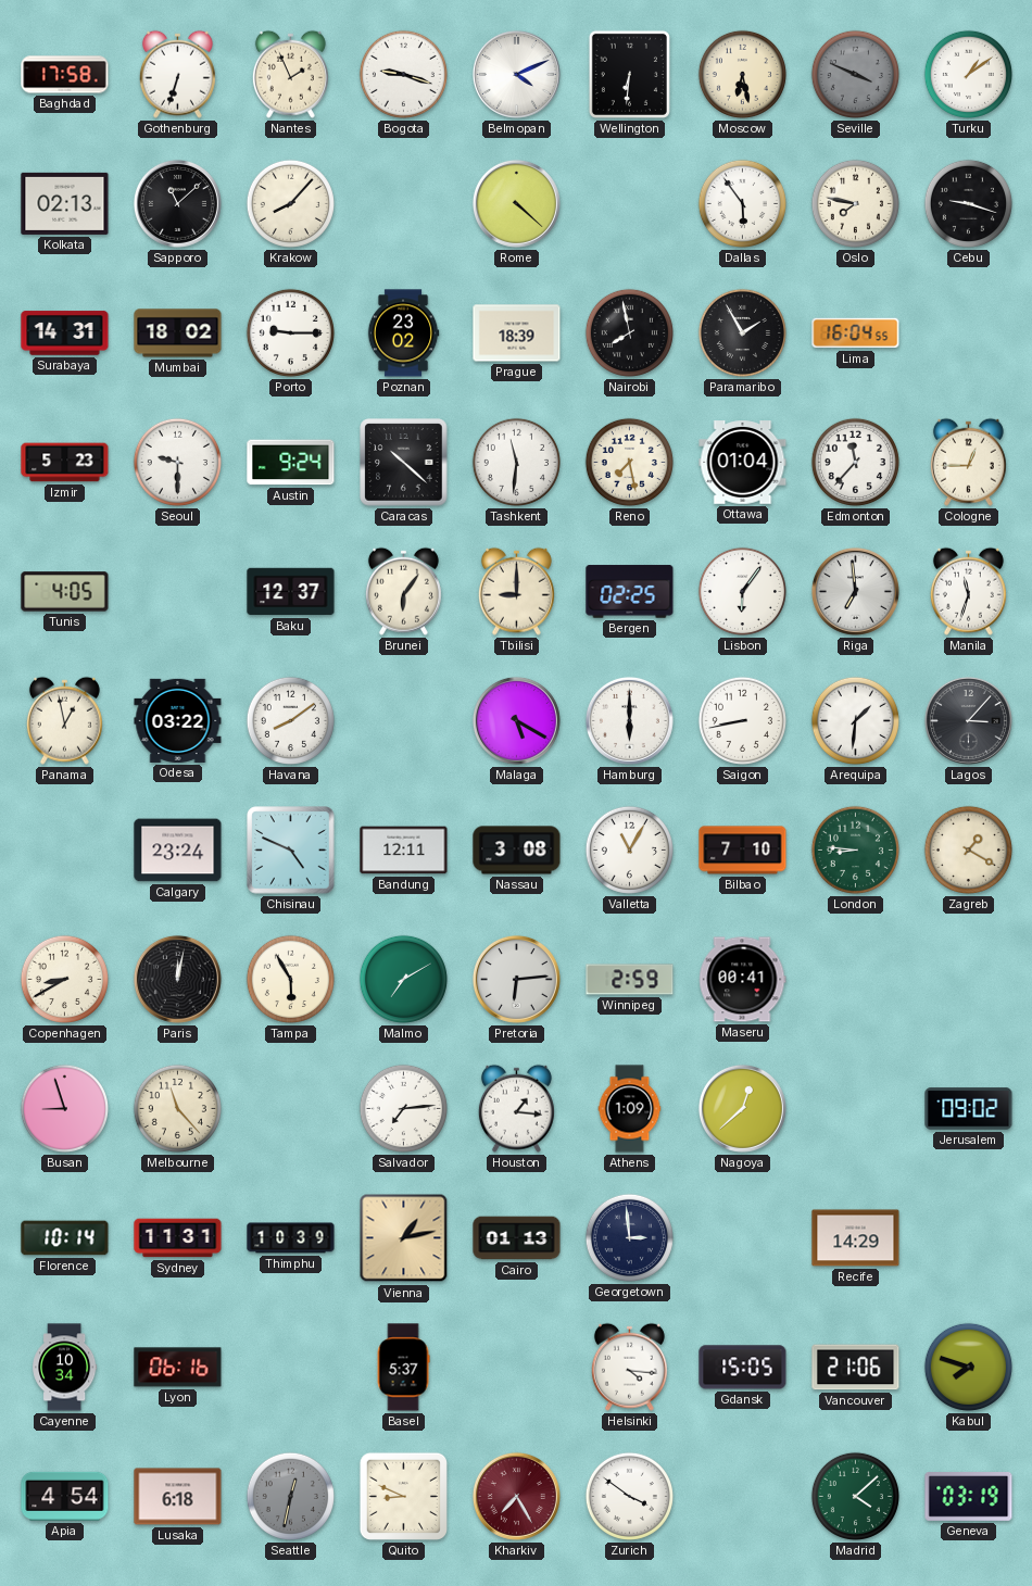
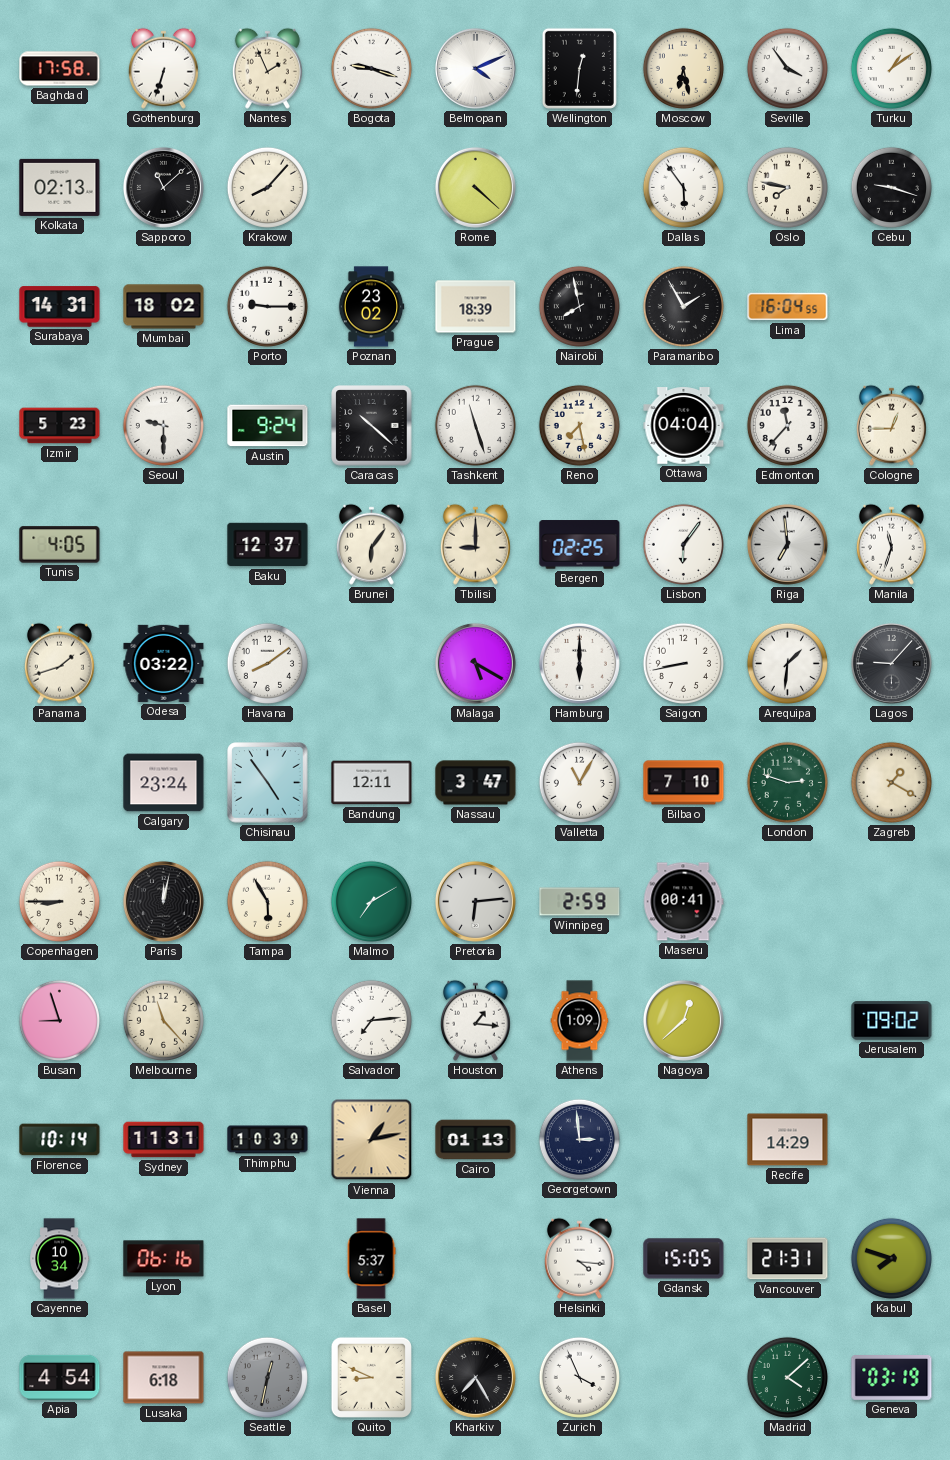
Wellington: 6:31 -> 12:31 (579, 68)
Seville: 3:49 -> 3:54 (787, 68)
Seville dial: grey -> white (787, 68)
Tashkent: 11:31 -> 11:27 (475, 425)
Ottawa: 01:04 -> 04:04 (684, 426)
Panama: 12:58 -> 1:42 (59, 663)
Lagos: 3:07 -> 9:07 (891, 663)
Chisinau: 4:49 -> 4:54 (268, 783)
Nassau: 3:08 -> 3:47 (476, 783)
London: 8:46 -> 2:48 (787, 782)
Copenhagen: 8:40 -> 8:45 (59, 901)
Vancouver: 21:06 -> 21:31 (788, 1259)
Kharkiv dial: burgundy -> black (475, 1377)
Zurich: 3:51 -> 3:56 (579, 1377)
